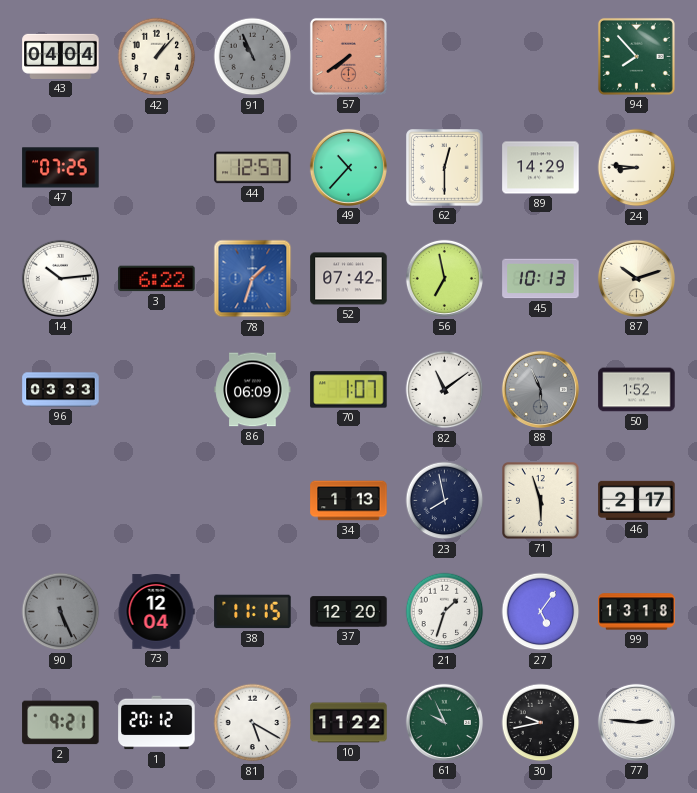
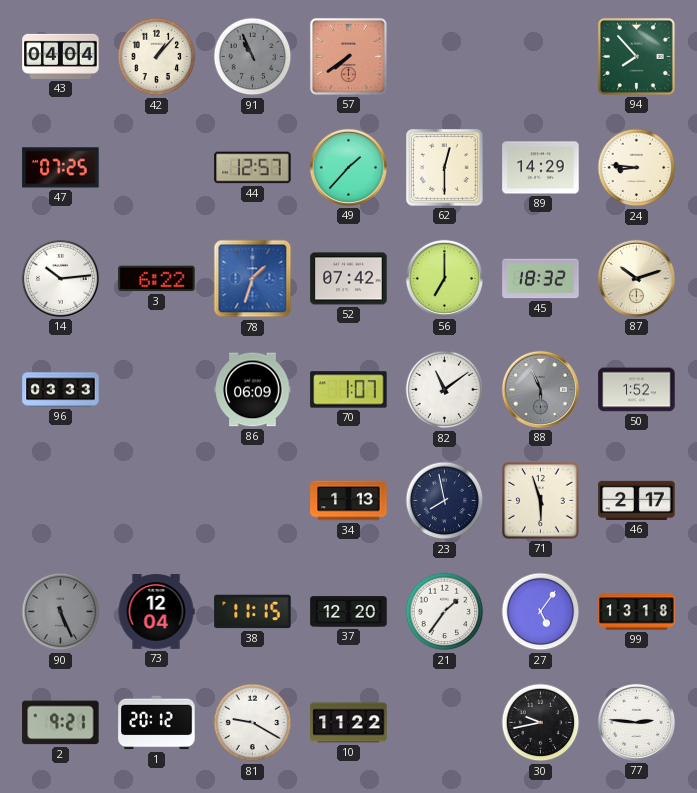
49: 10:37 -> 1:37 (348, 167)
56: 6:58 -> 7:00 (444, 278)
45: 10:13 -> 18:32 (541, 279)
21: 1:33 -> 1:36 (445, 612)
81: 5:20 -> 9:20 (253, 723)
61: 9:56 -> none (444, 722)
